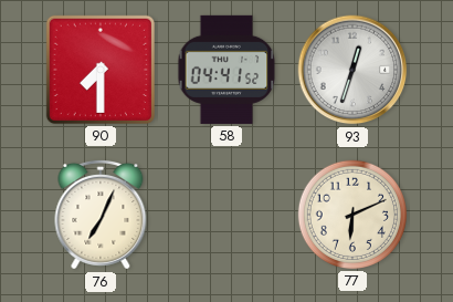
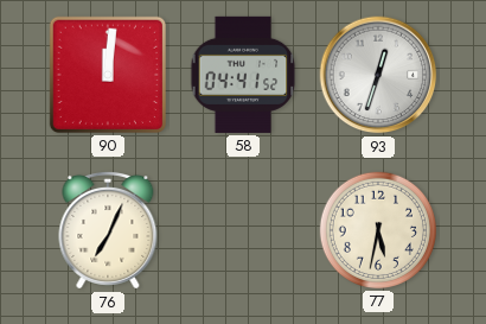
90: 7:30 -> 12:01 (108, 75)
77: 6:11 -> 5:32 (378, 230)
